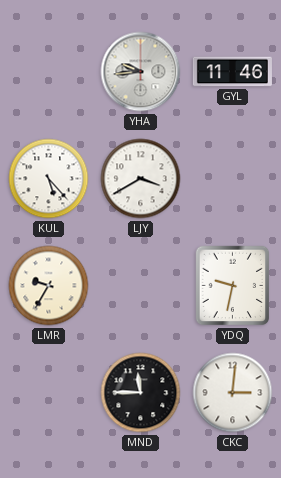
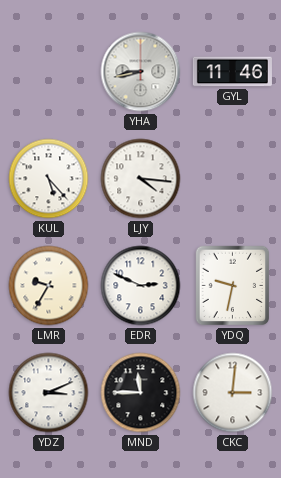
YHA: 9:44 -> 8:43 (141, 72)
LJY: 3:40 -> 4:16 (141, 179)
EDR: none -> 2:49 (141, 286)
YDZ: none -> 3:11 (49, 393)
